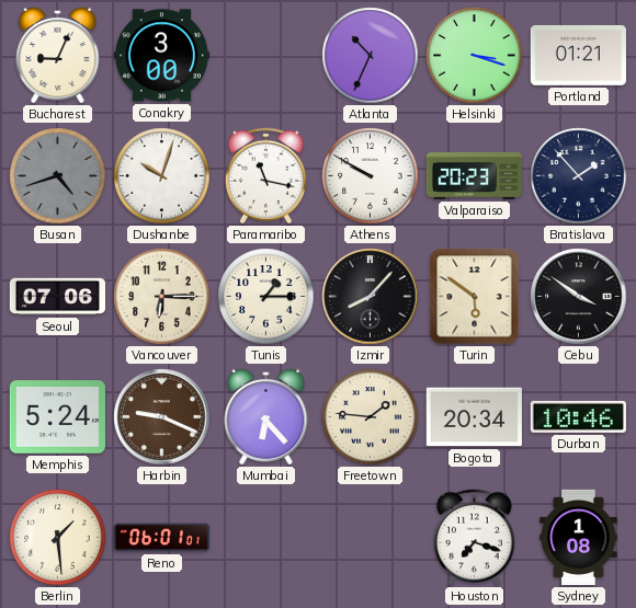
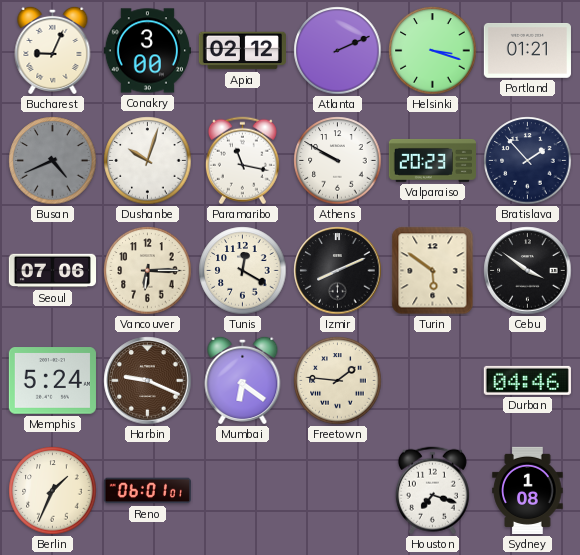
Apia: none -> 02:12 (242, 51)
Atlanta: 10:34 -> 2:11 (338, 51)
Busan: 4:42 -> 4:41 (53, 161)
Tunis: 1:15 -> 12:20 (243, 271)
Izmir: 8:07 -> 8:11 (338, 271)
Mumbai: 6:23 -> 6:21 (243, 380)
Bogota: 20:34 -> none (474, 417)
Durban: 10:46 -> 04:46 (527, 380)
Berlin: 1:29 -> 1:34 (53, 491)
